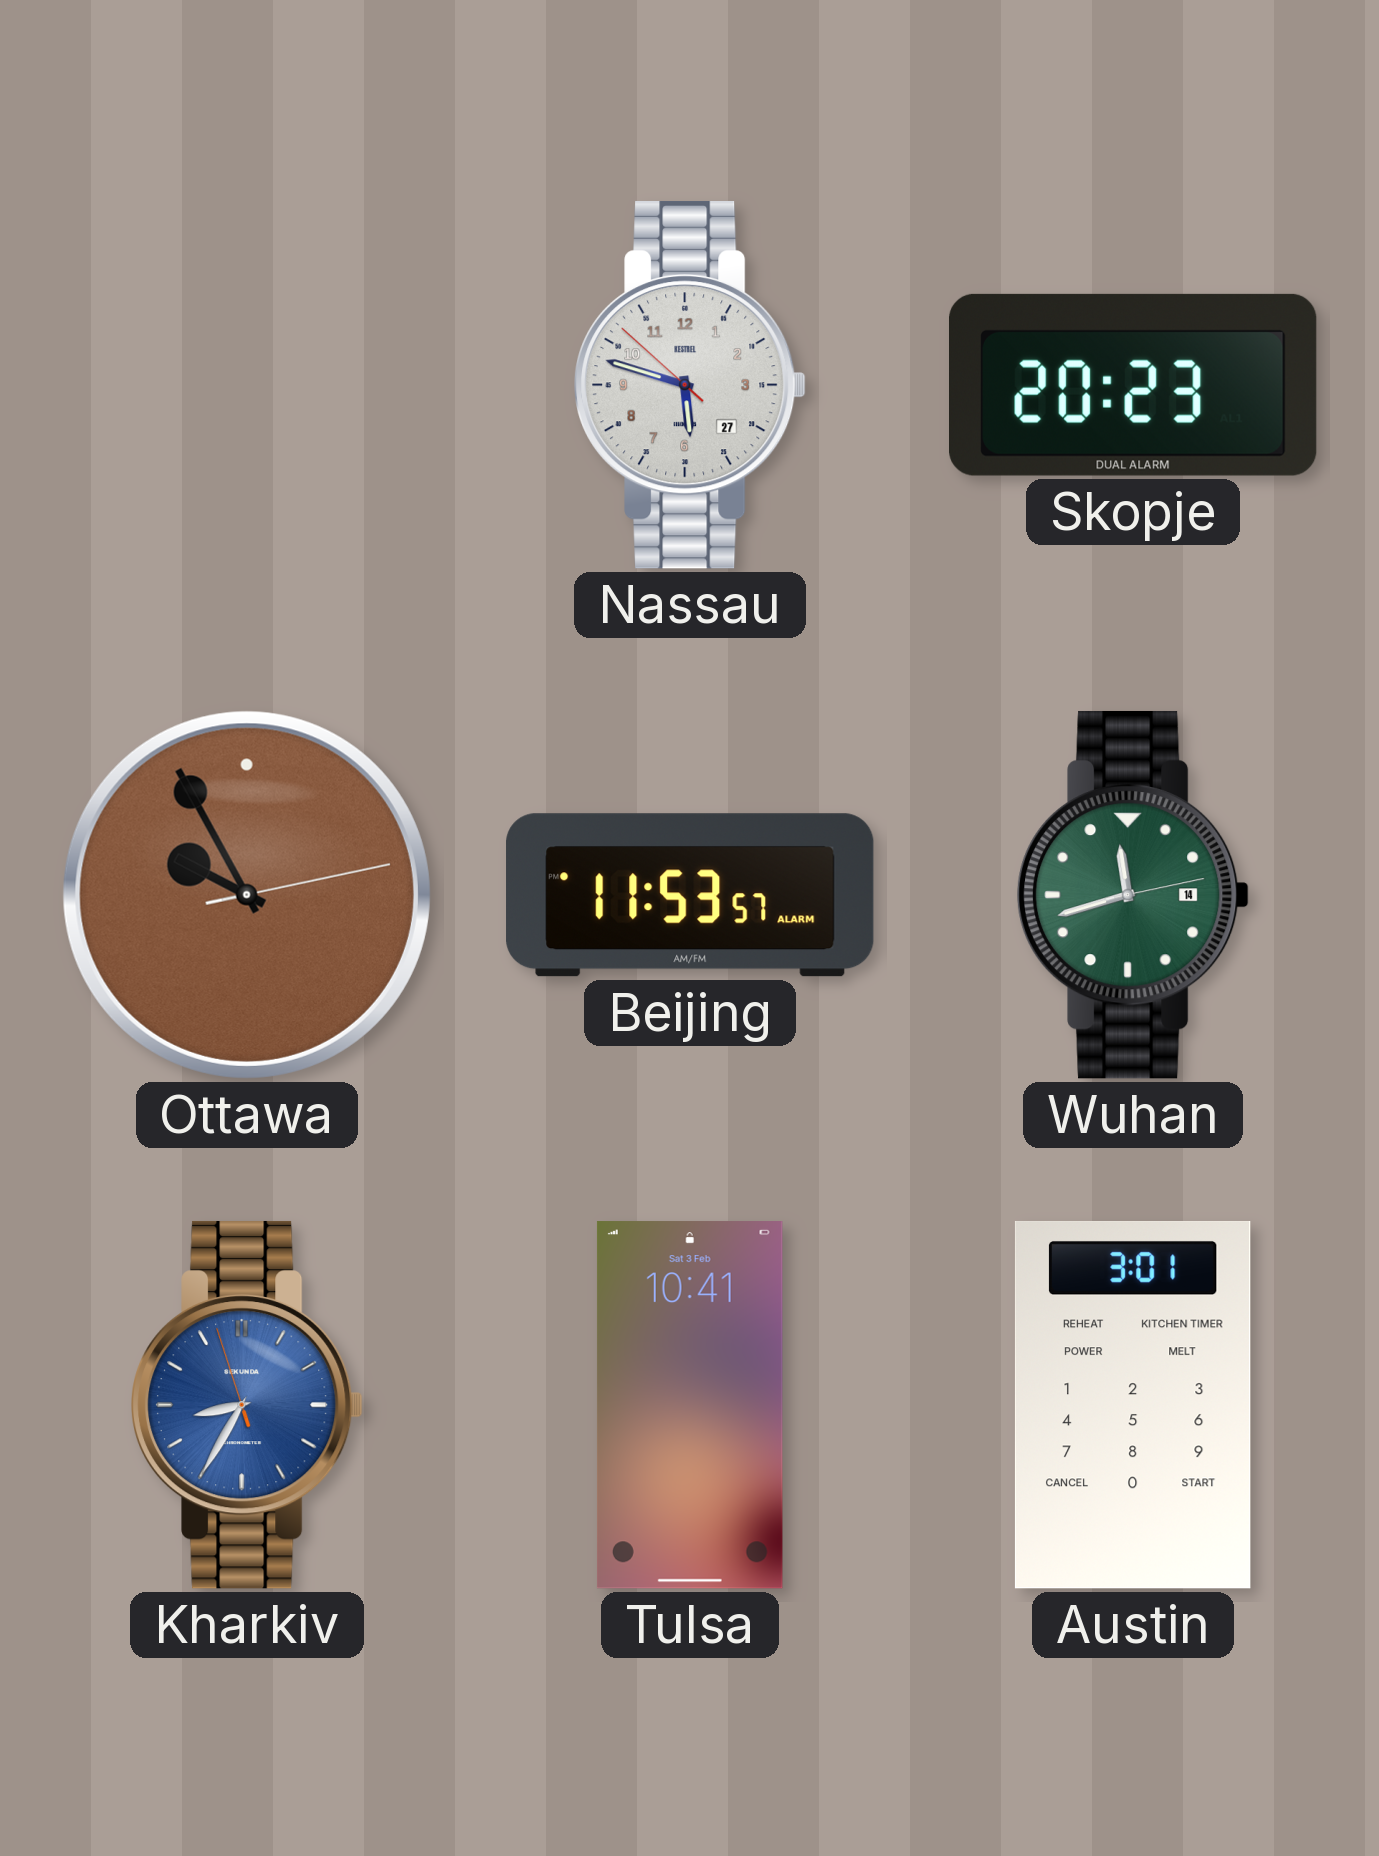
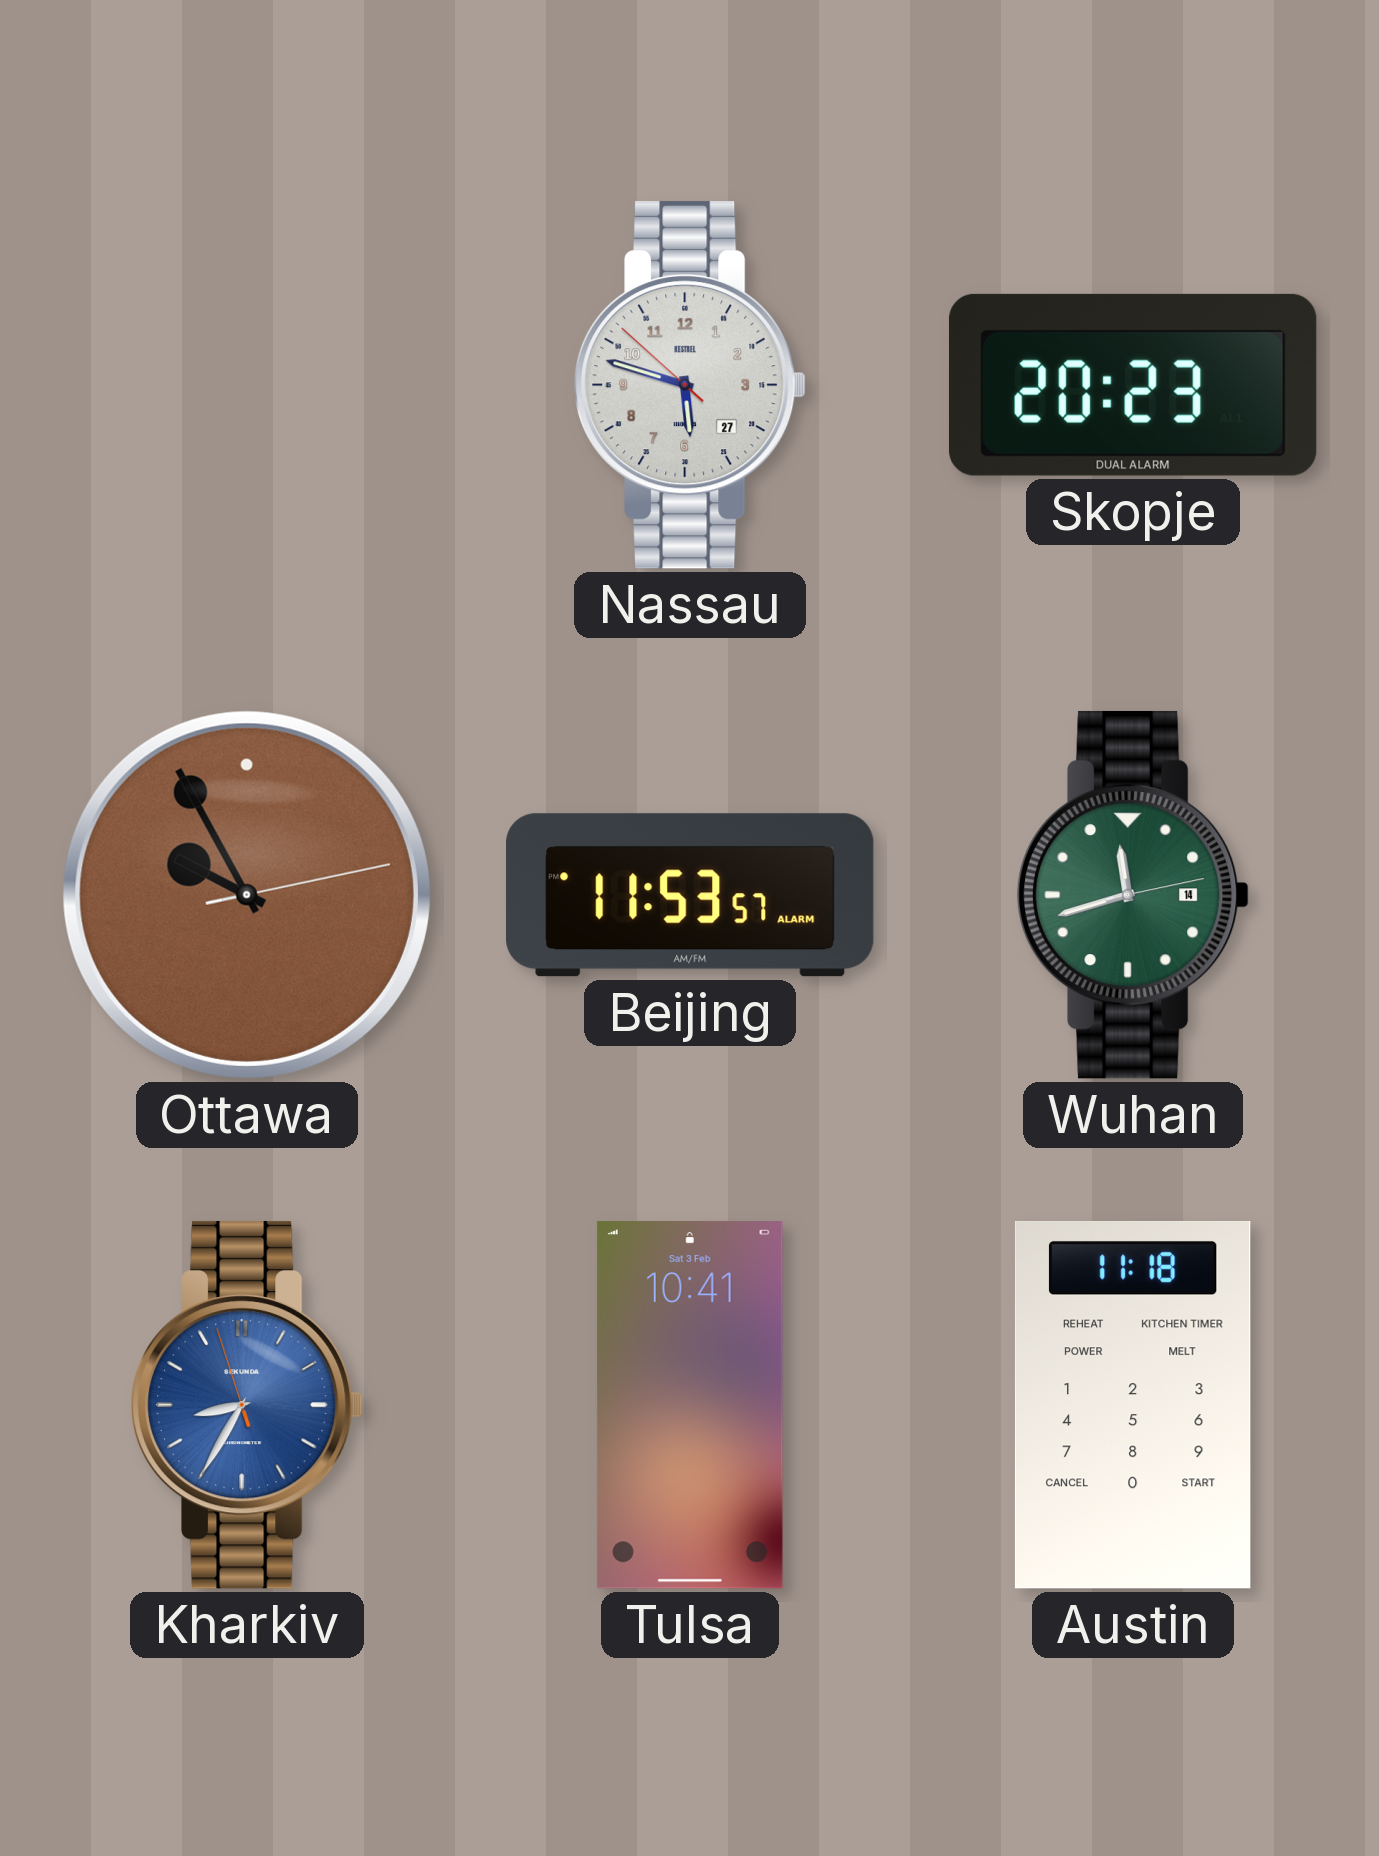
Austin: 3:01 -> 11:18 (1133, 1405)
